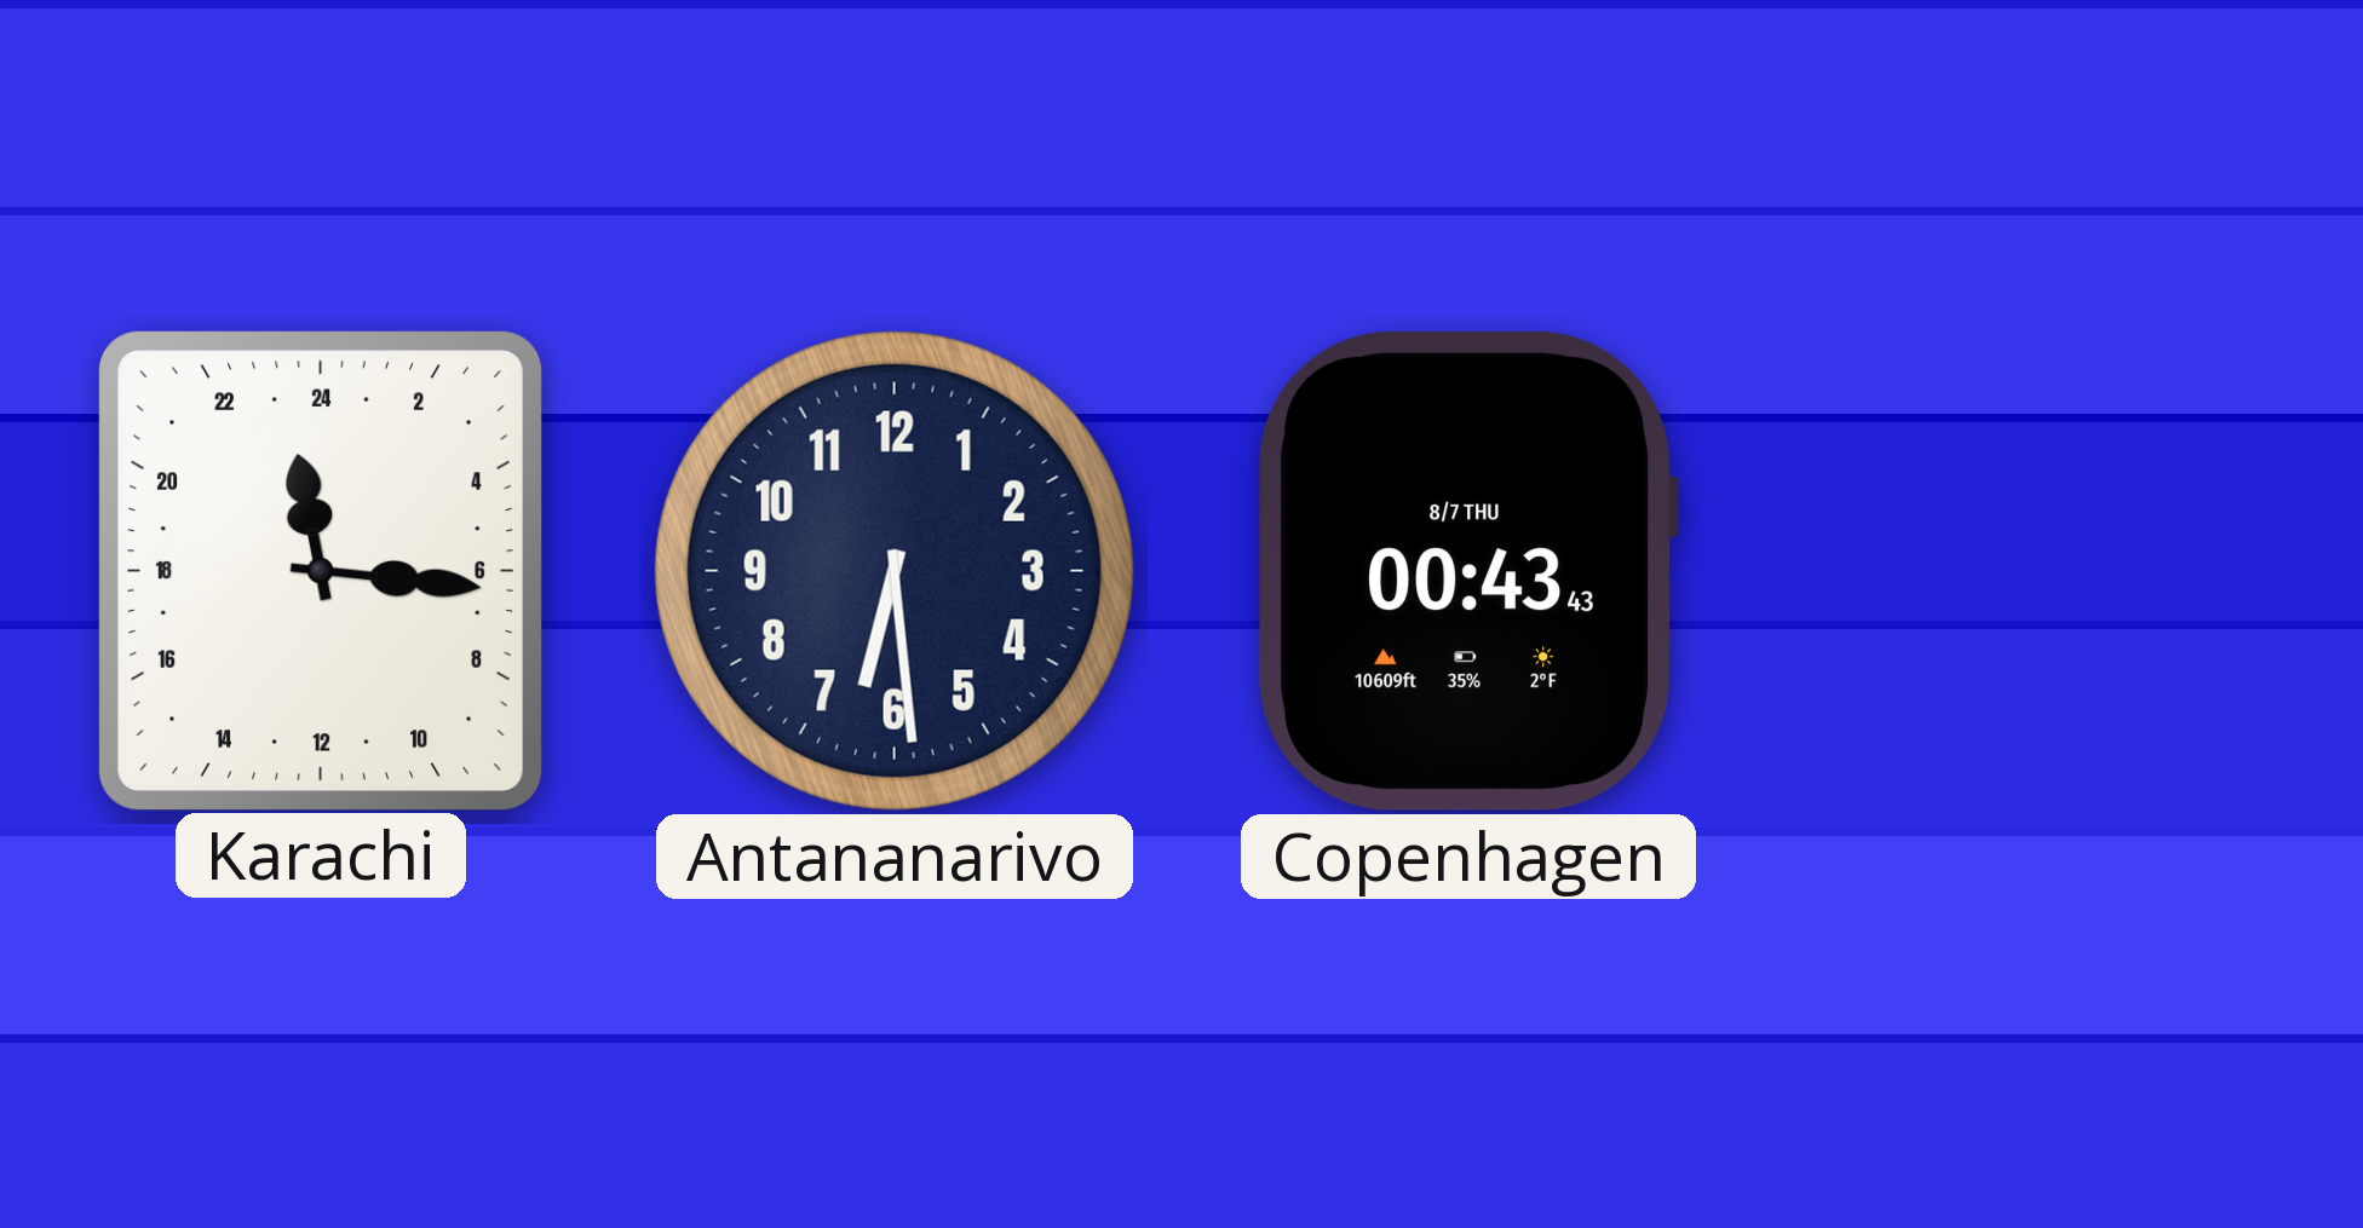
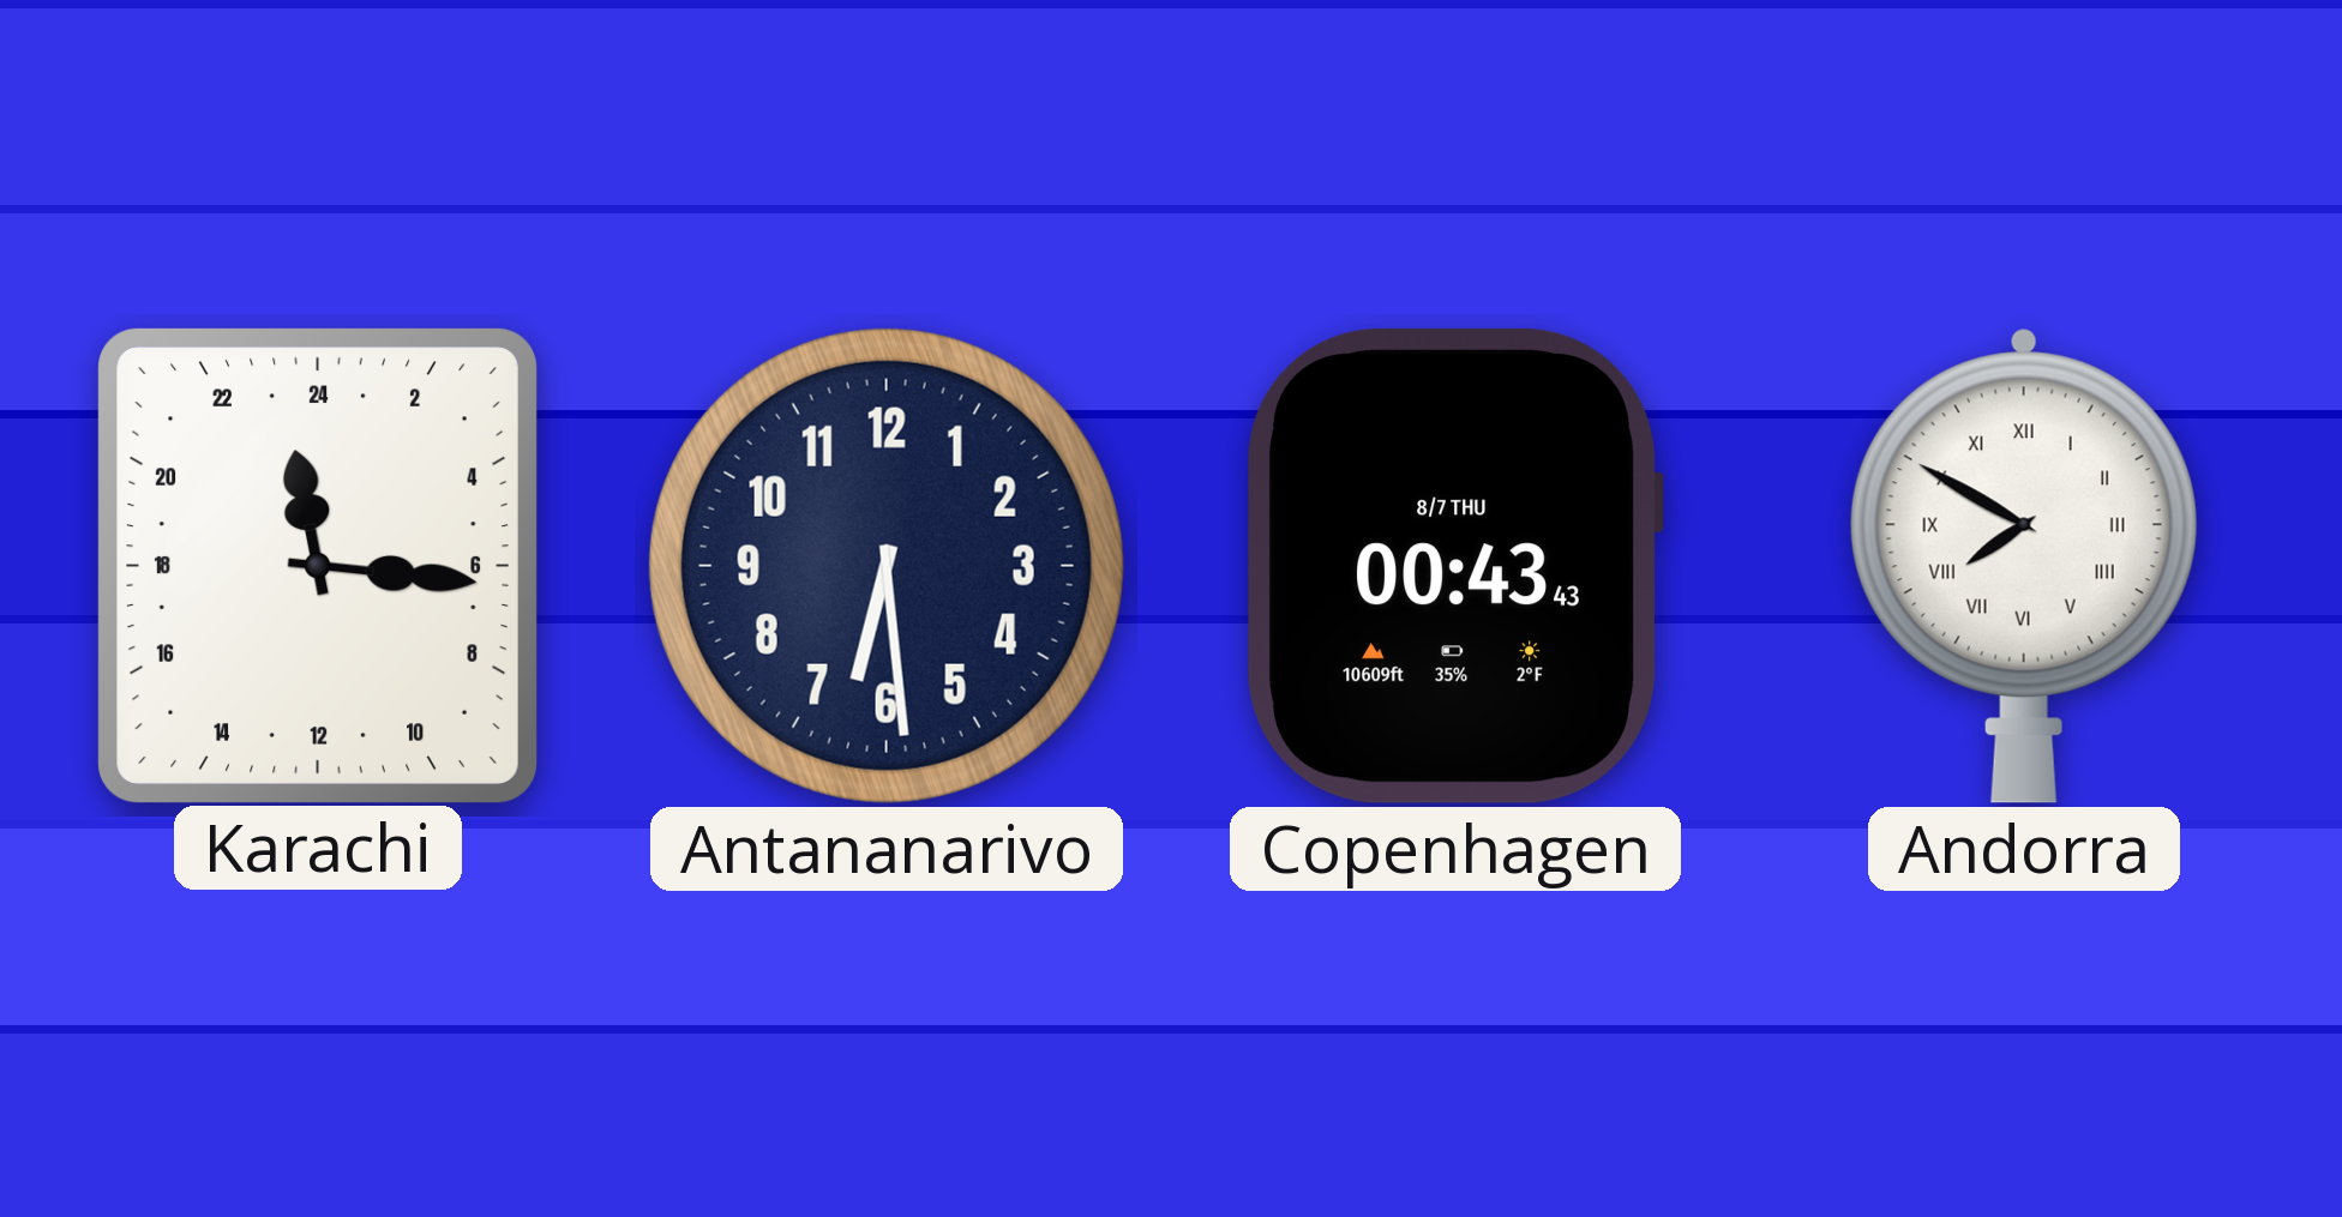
Andorra: none -> 7:50 (2024, 566)
